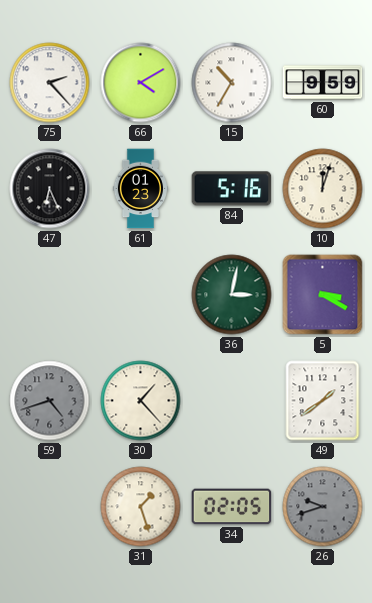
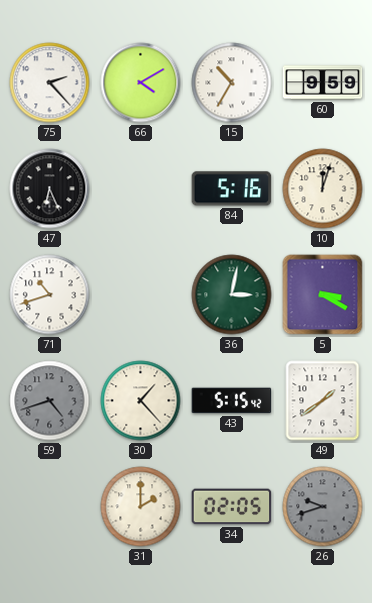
61: 01:23 -> none (140, 189)
71: none -> 10:42 (50, 295)
43: none -> 5:15 (232, 401)
31: 1:27 -> 2:00 (141, 507)
